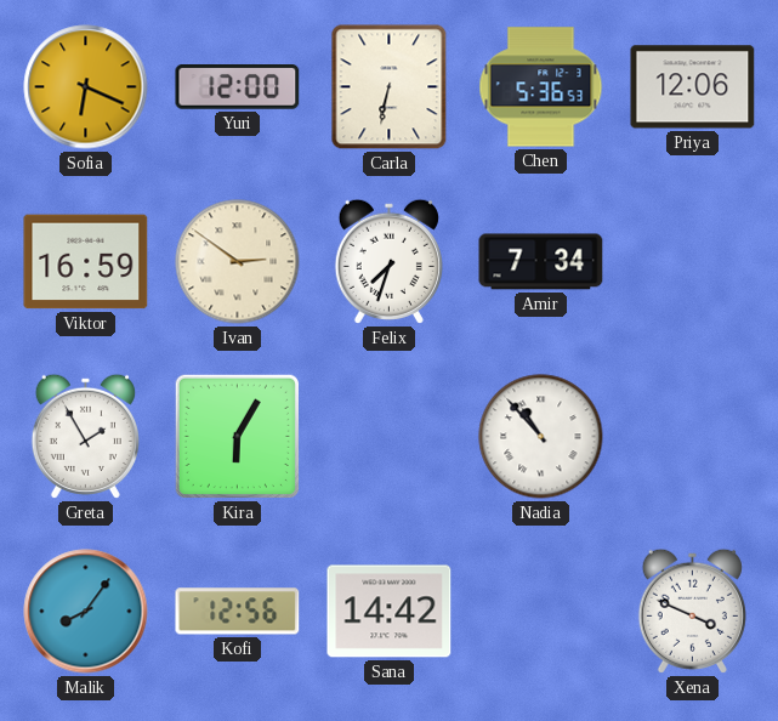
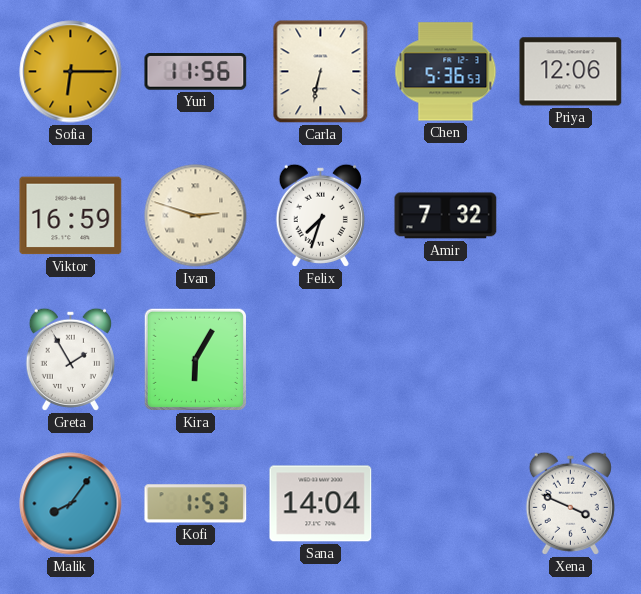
Sofia: 6:19 -> 6:15 (71, 72)
Yuri: 12:00 -> 11:56 (196, 72)
Ivan: 2:51 -> 2:48 (196, 216)
Amir: 7:34 -> 7:32 (446, 216)
Nadia: 10:53 -> none (541, 437)
Kofi: 12:56 -> 1:53 (196, 504)
Sana: 14:42 -> 14:04 (321, 504)
